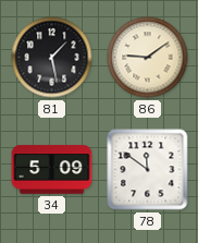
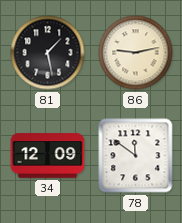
86: 9:09 -> 9:13 (136, 53)
34: 5:09 -> 12:09 (48, 156)
